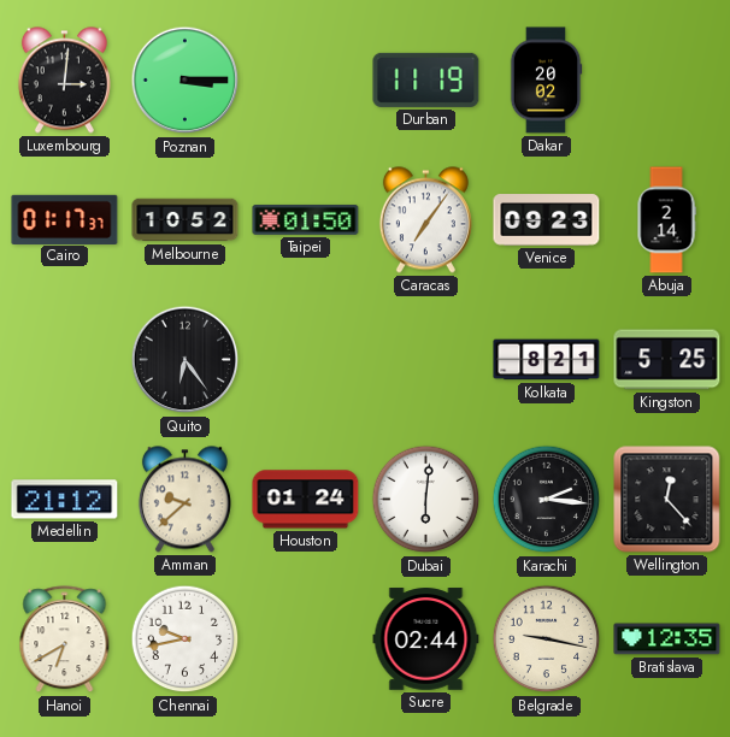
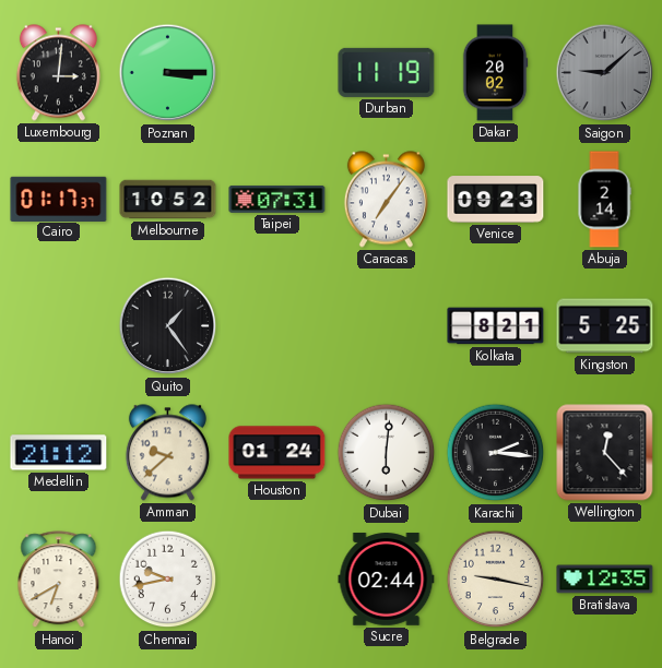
Saigon: none -> 9:08 (605, 73)
Taipei: 01:50 -> 07:31 (277, 199)
Quito: 6:24 -> 1:24 (168, 326)
